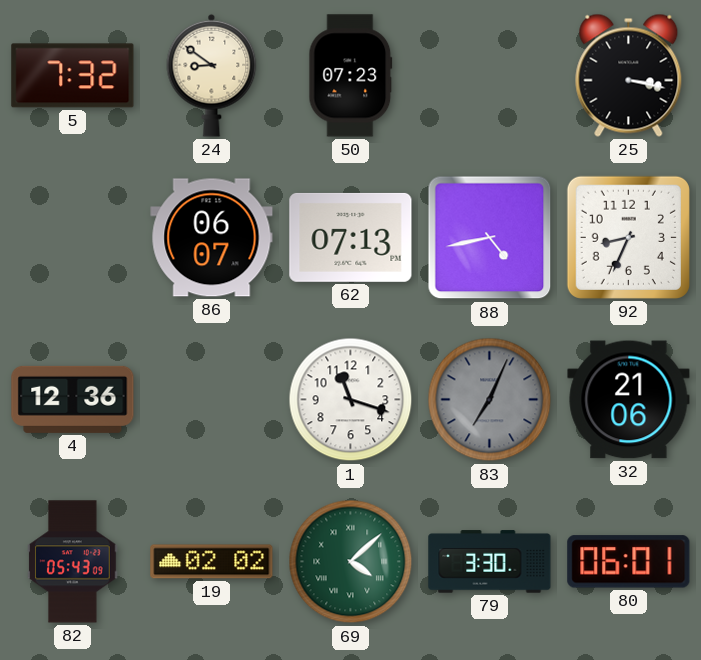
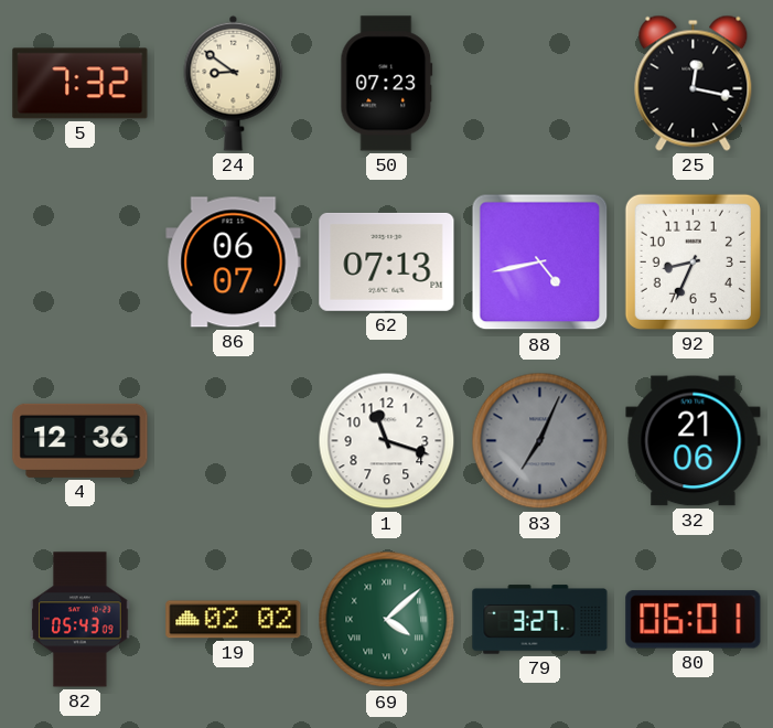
25: 3:17 -> 12:17 (694, 83)
79: 3:30 -> 3:27 (540, 620)
